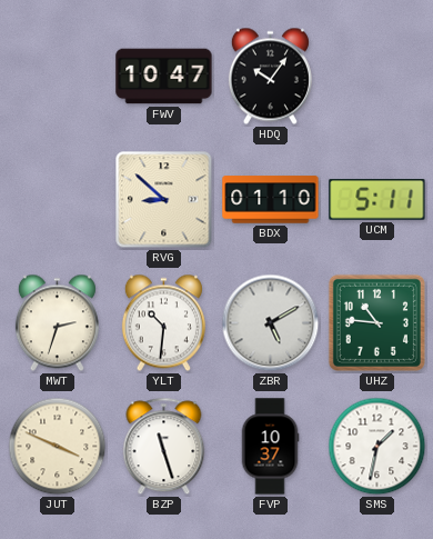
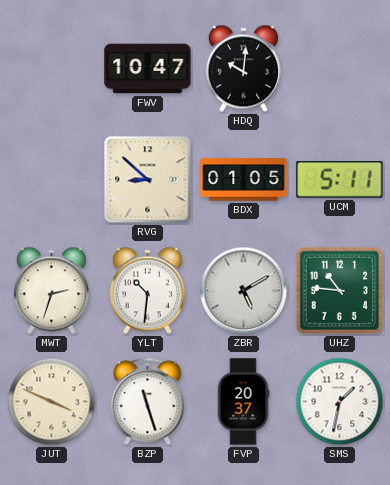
HDQ: 10:06 -> 10:01 (243, 69)
BDX: 01:10 -> 01:05 (244, 180)
FVP: 10:37 -> 20:37 (243, 402)
